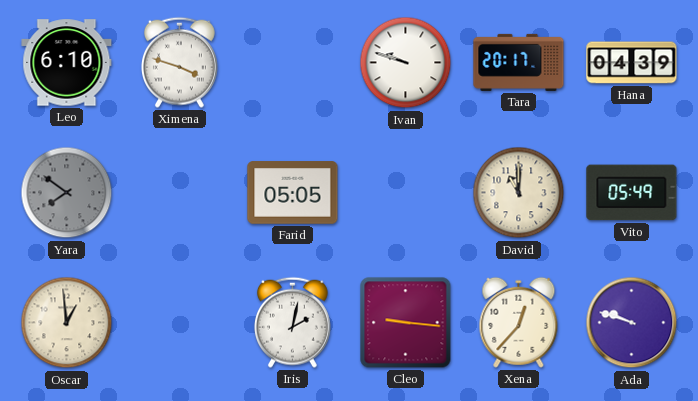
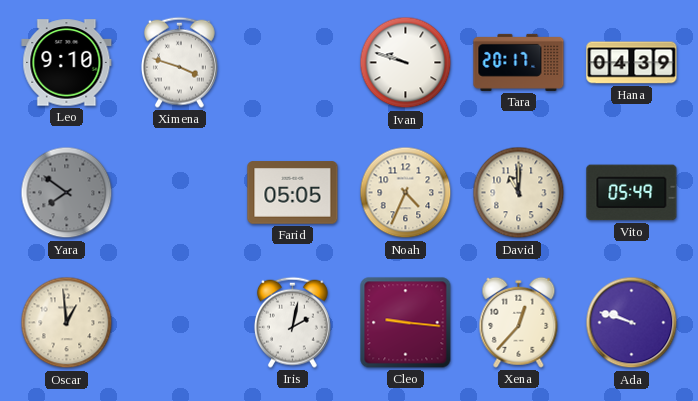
Leo: 6:10 -> 9:10 (67, 63)
Noah: none -> 4:34 (406, 193)
